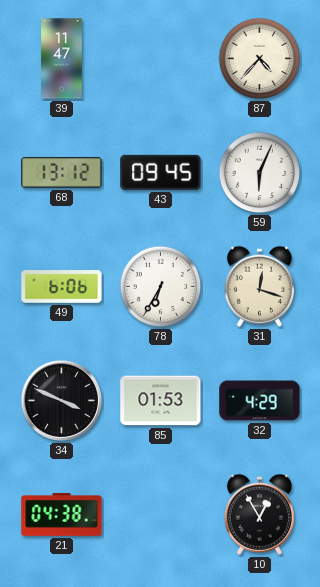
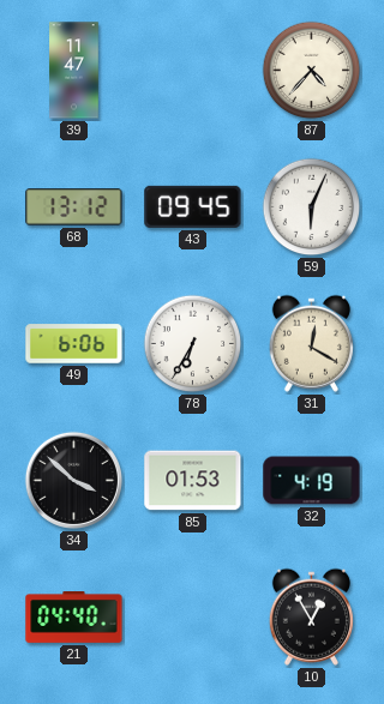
31: 12:18 -> 12:20 (311, 343)
34: 3:49 -> 3:52 (73, 480)
32: 4:29 -> 4:19 (312, 481)
21: 04:38 -> 04:40 (74, 618)
